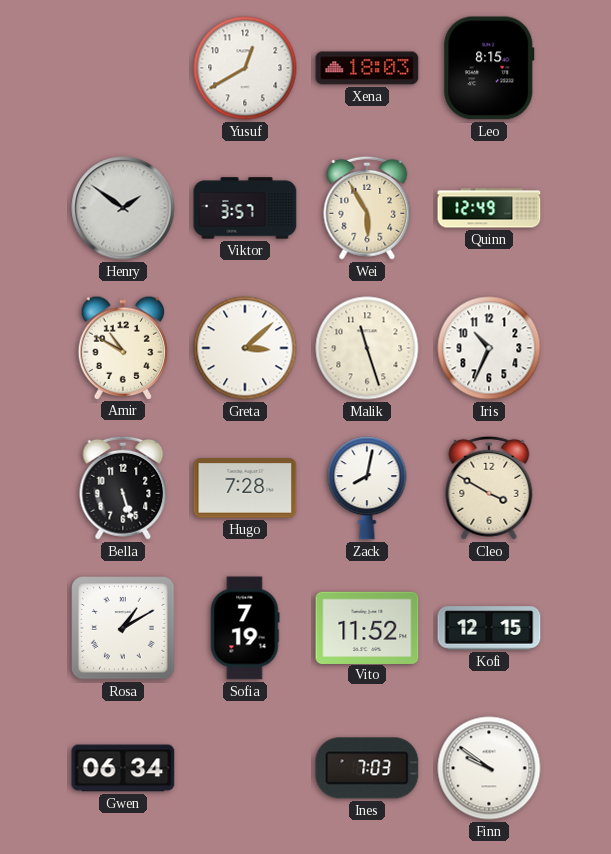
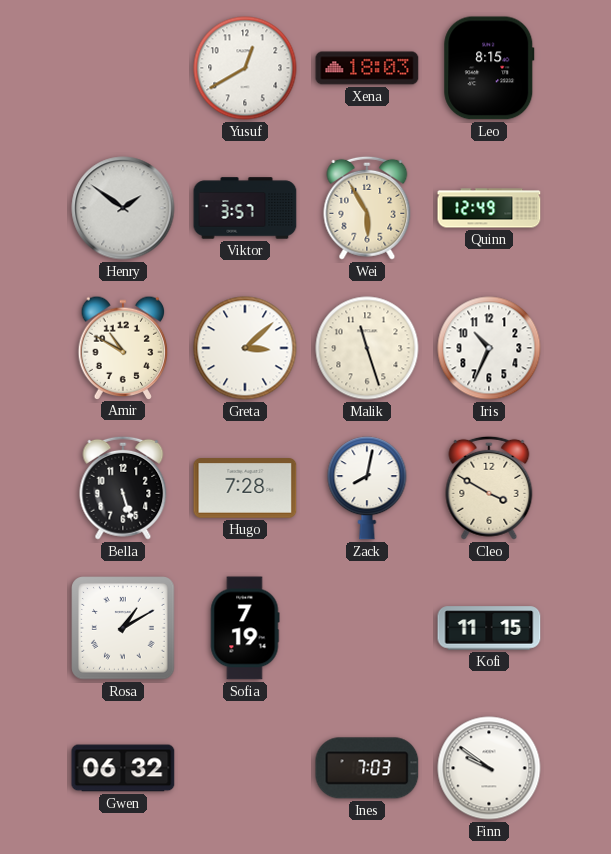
Vito: 11:52 -> none (367, 627)
Kofi: 12:15 -> 11:15 (489, 628)
Gwen: 06:34 -> 06:32 (123, 768)
